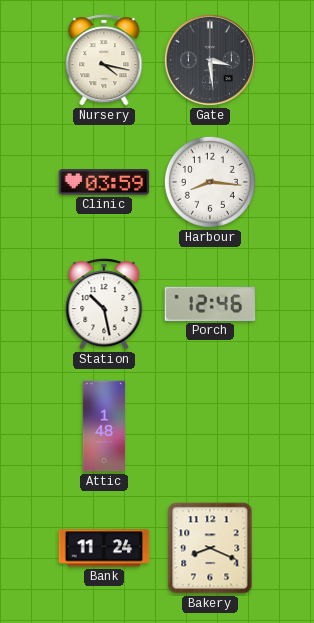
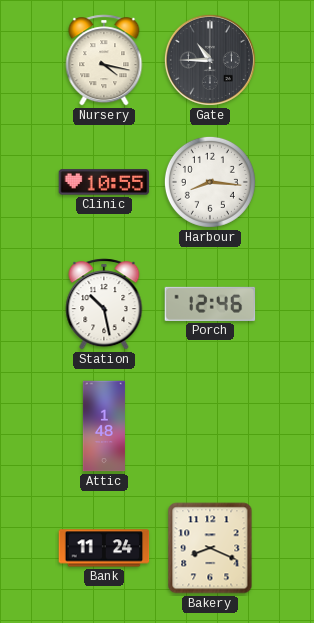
Gate: 3:29 -> 10:45 (210, 60)
Clinic: 03:59 -> 10:55 (104, 182)
